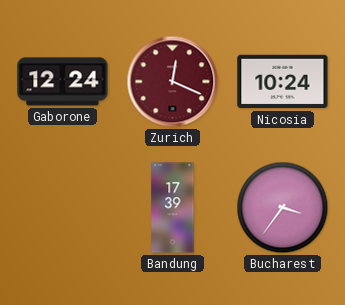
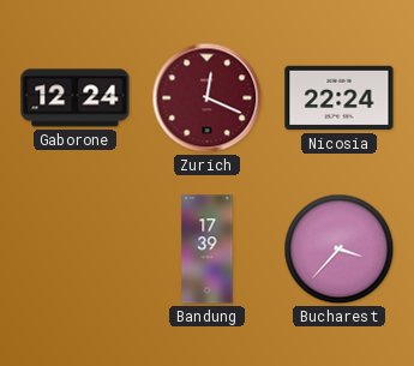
Nicosia: 10:24 -> 22:24 (340, 98)
Bucharest: 3:36 -> 3:37 (340, 250)
